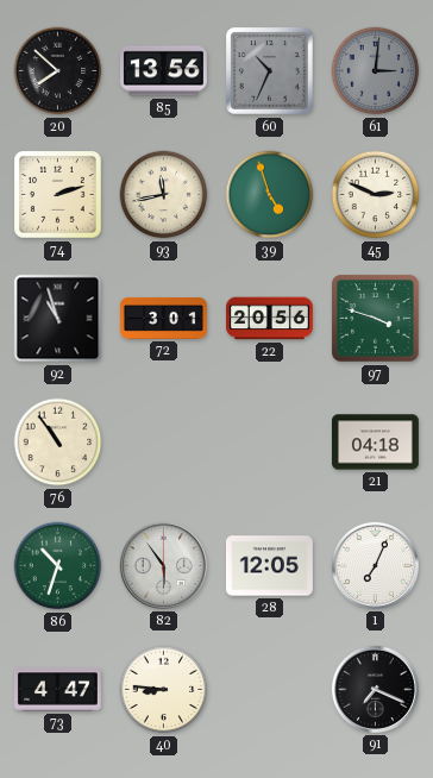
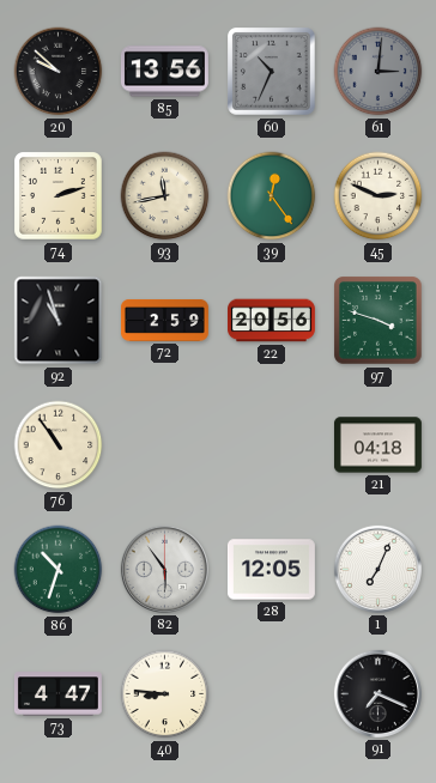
20: 7:52 -> 9:52 (59, 72)
39: 4:57 -> 12:24 (272, 196)
72: 3:01 -> 2:59 (164, 321)
